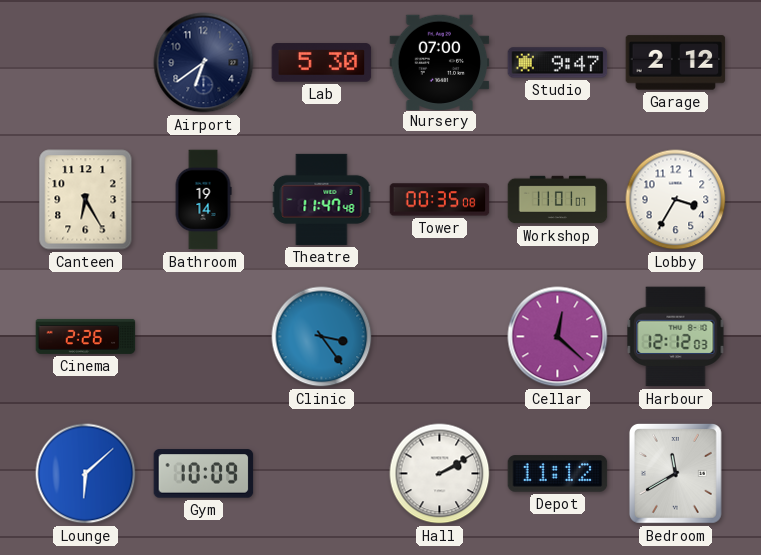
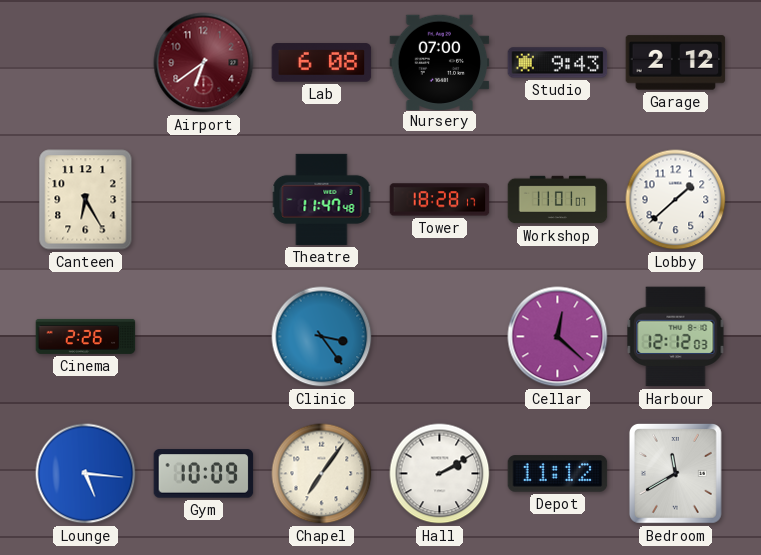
Airport dial: navy -> burgundy (204, 63)
Lab: 5:30 -> 6:08 (322, 63)
Studio: 9:47 -> 9:43 (558, 63)
Bathroom: 19:14 -> none (203, 200)
Tower: 00:35 -> 18:28 (440, 200)
Lobby: 3:35 -> 1:38 (676, 200)
Lounge: 6:08 -> 5:16 (86, 474)
Chapel: none -> 7:06 (322, 474)
